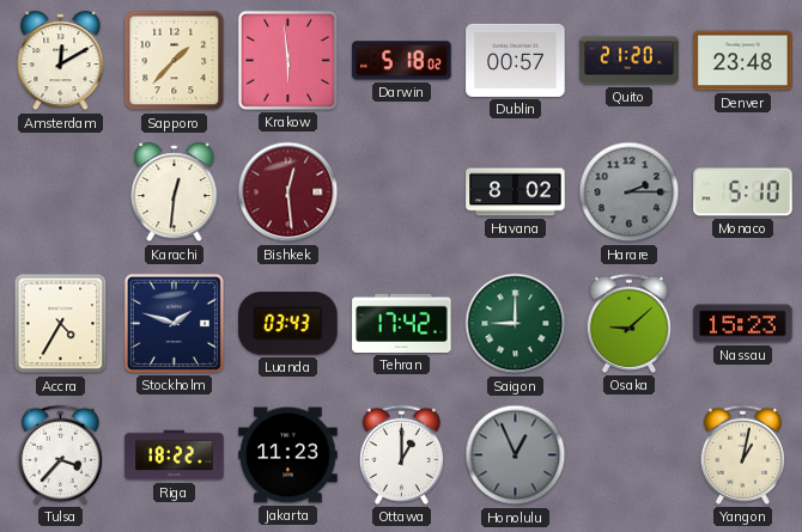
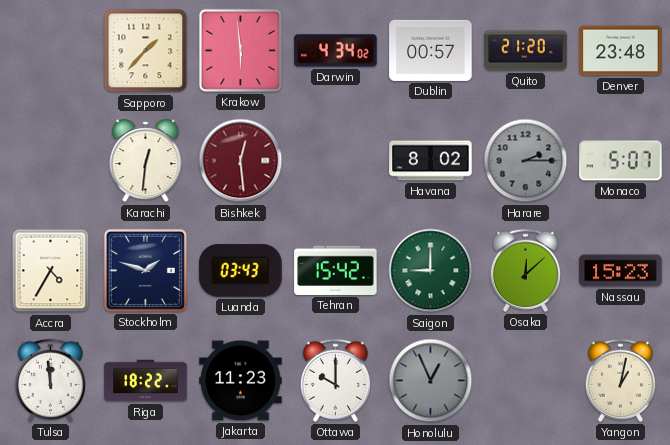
Amsterdam: 12:10 -> none (61, 61)
Darwin: 5:18 -> 4:34 (336, 51)
Monaco: 5:10 -> 5:07 (621, 161)
Tehran: 17:42 -> 15:42 (336, 270)
Osaka: 9:08 -> 12:08 (525, 270)
Tulsa: 3:37 -> 11:59 (50, 380)
Ottawa: 1:00 -> 10:00 (335, 380)
